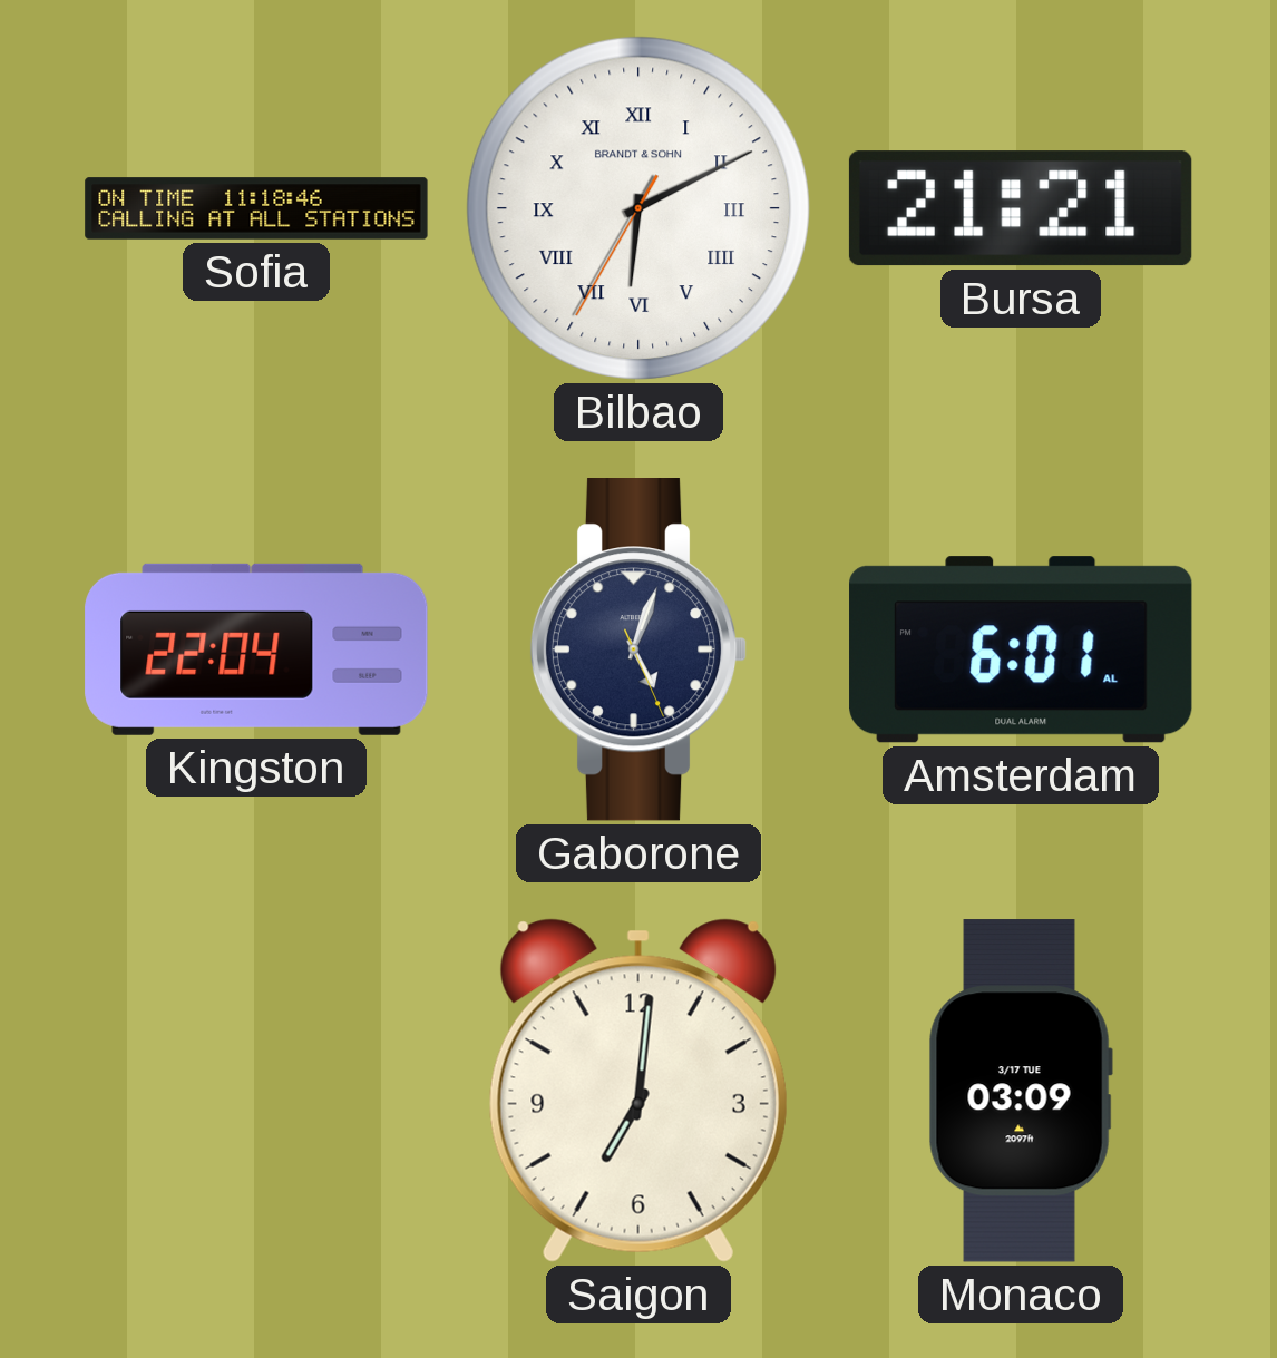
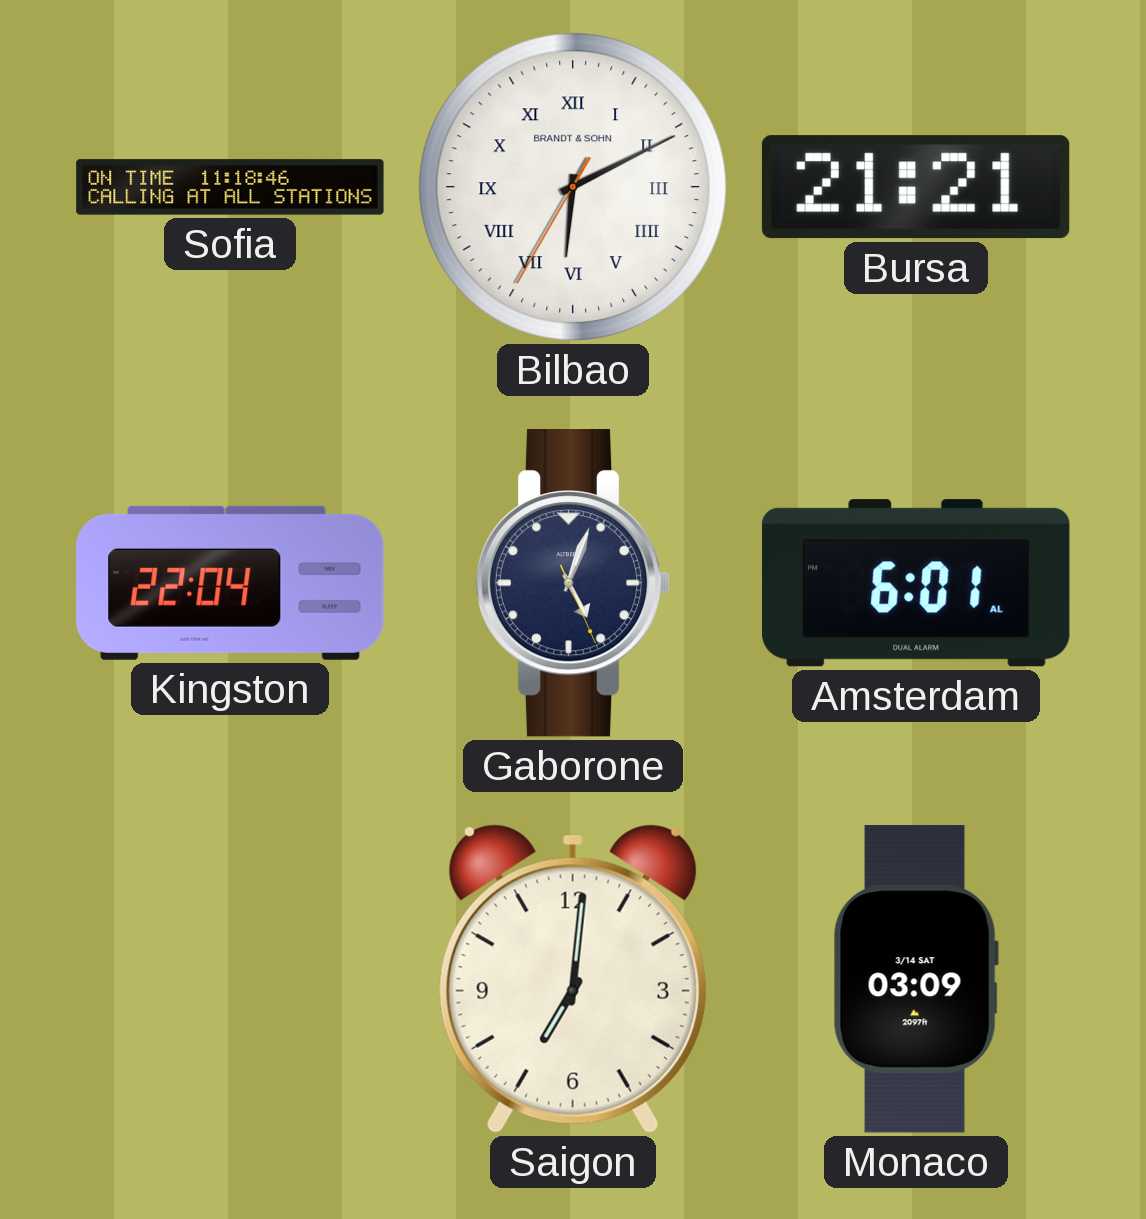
Monaco date: 3/17 TUE -> 3/14 SAT (916, 979)
